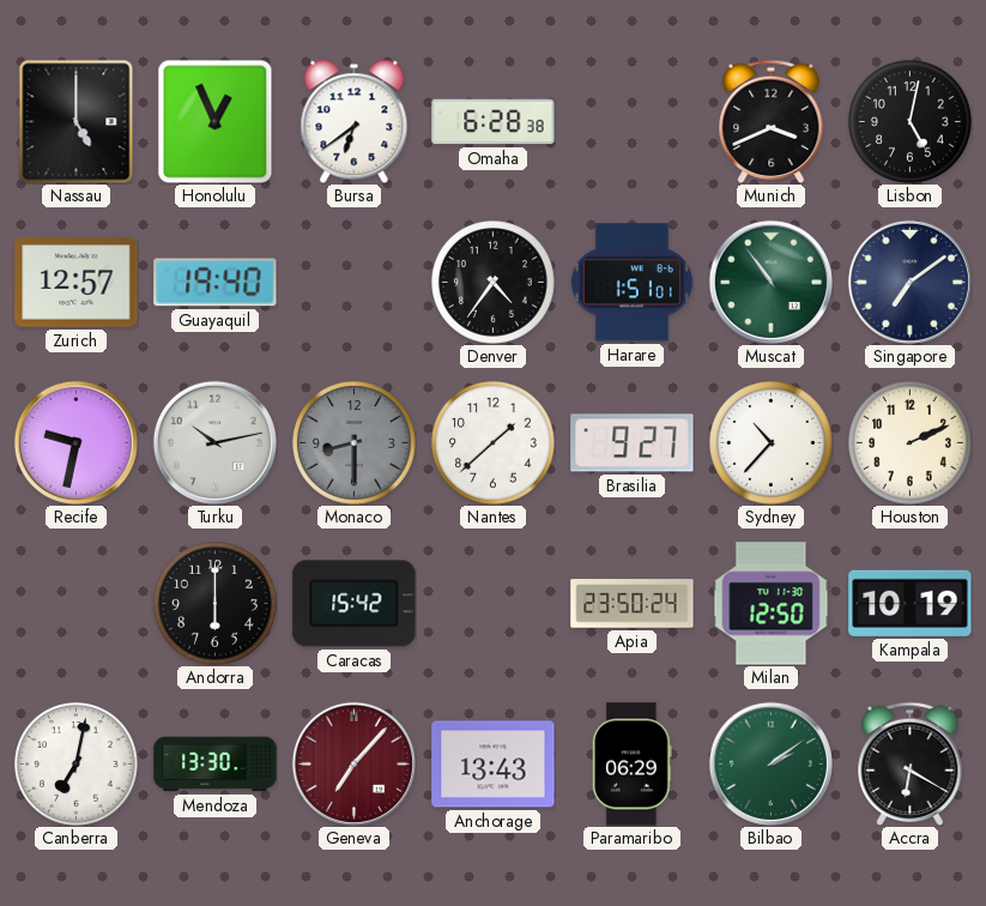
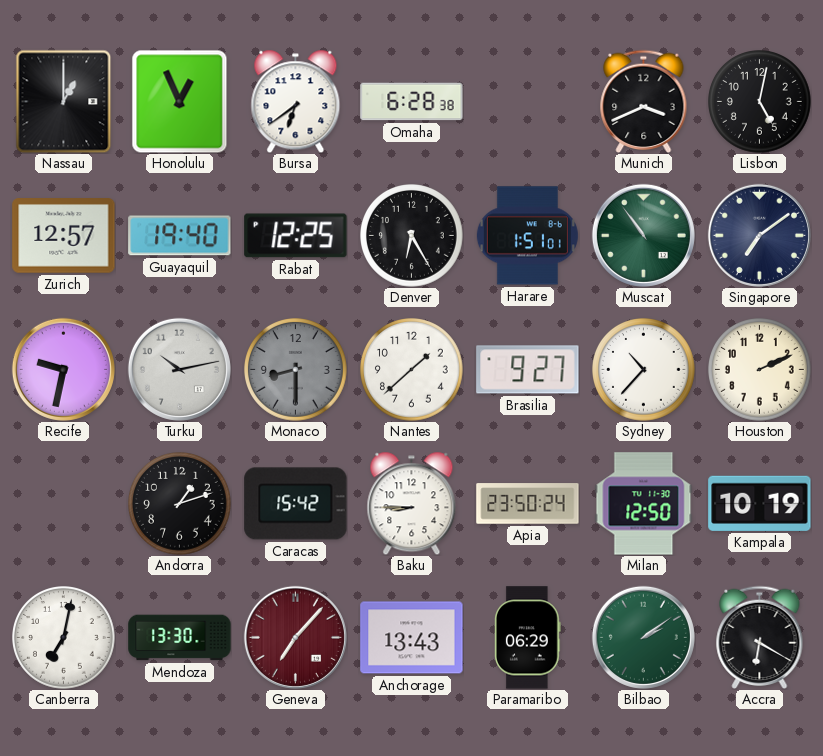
Nassau: 5:00 -> 1:00 (64, 101)
Rabat: none -> 12:25 (296, 236)
Denver: 4:36 -> 6:25 (412, 236)
Andorra: 6:00 -> 1:12 (180, 504)
Baku: none -> 8:45 (412, 503)
